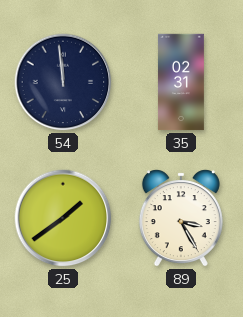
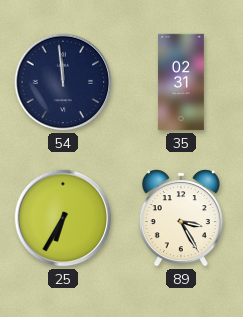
25: 1:39 -> 6:35 (63, 218)
